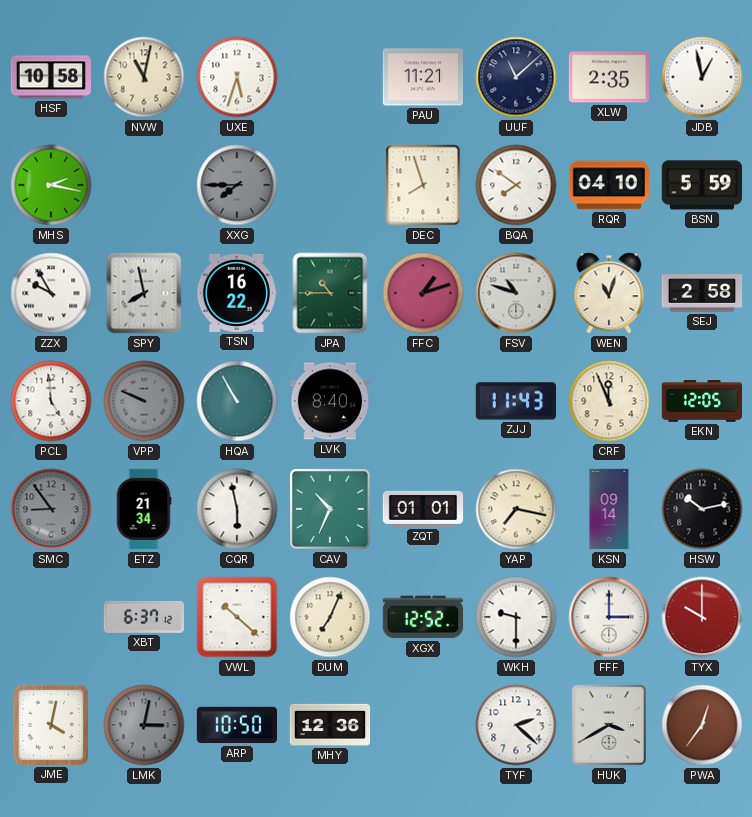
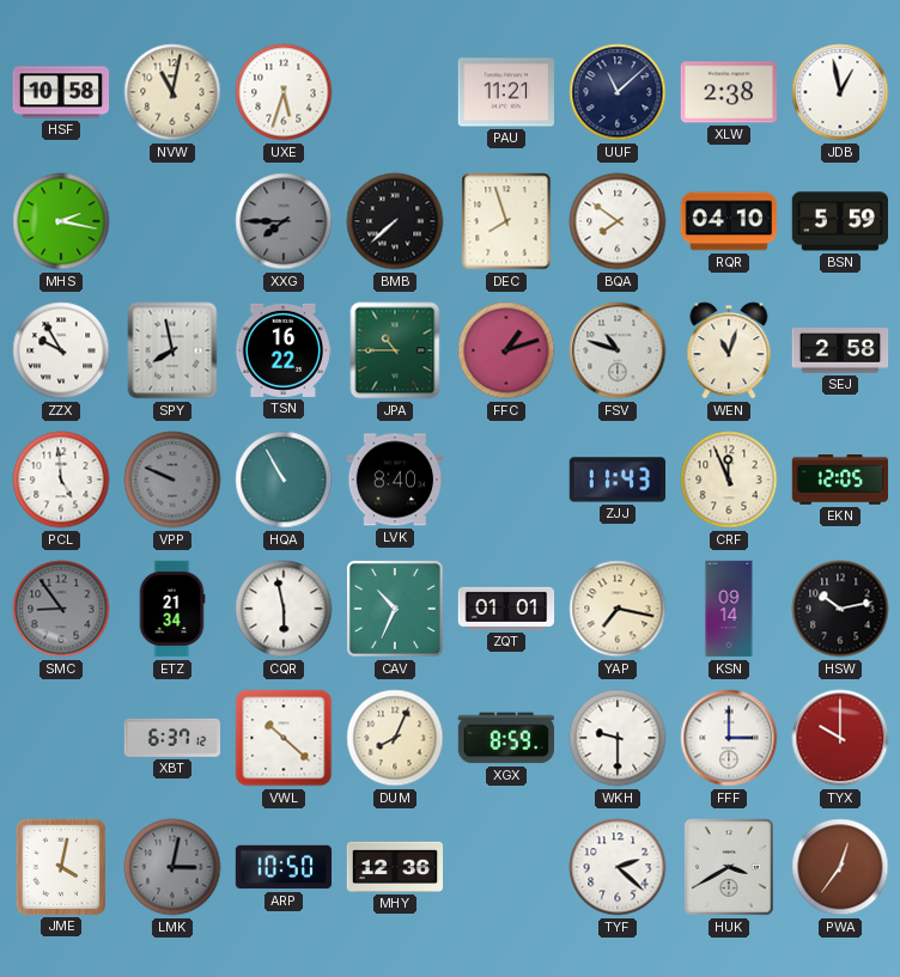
XLW: 2:35 -> 2:38 (728, 92)
BMB: none -> 7:38 (395, 221)
DUM: 7:04 -> 8:04 (395, 738)
XGX: 12:52 -> 8:59 (505, 738)
